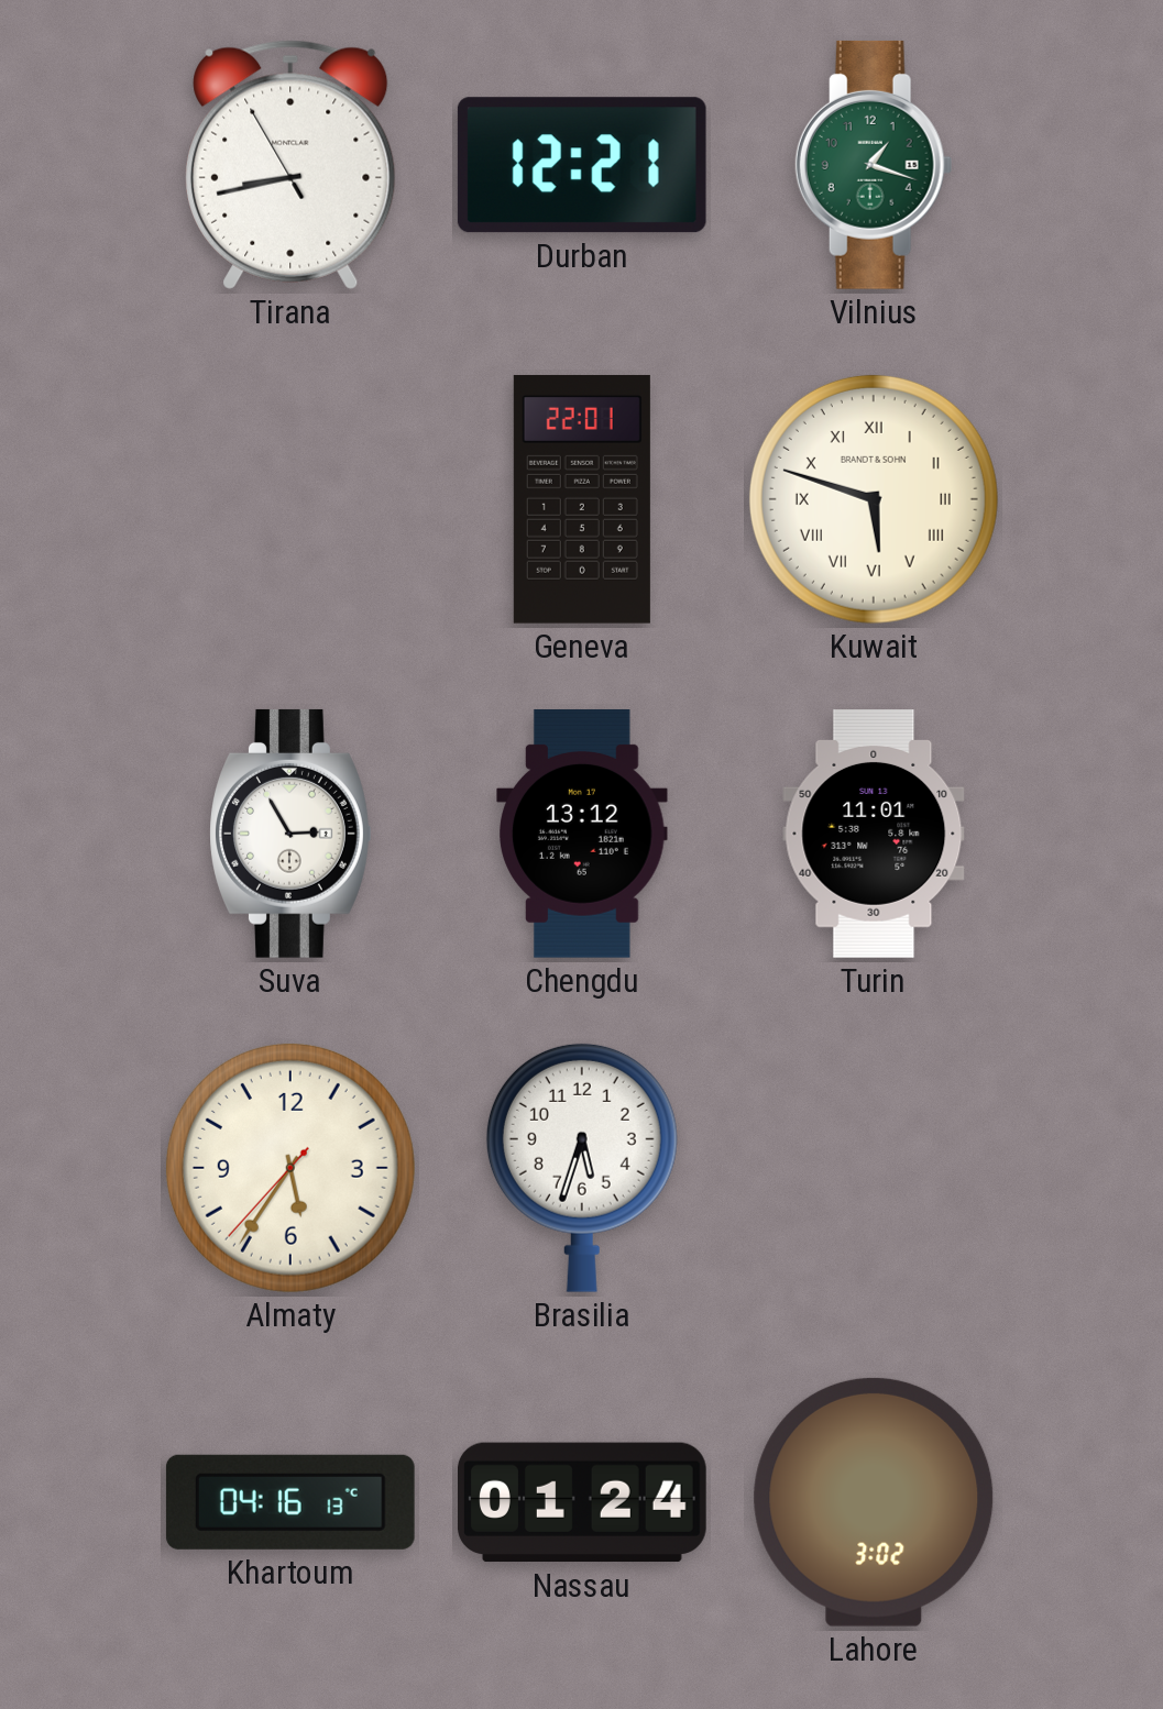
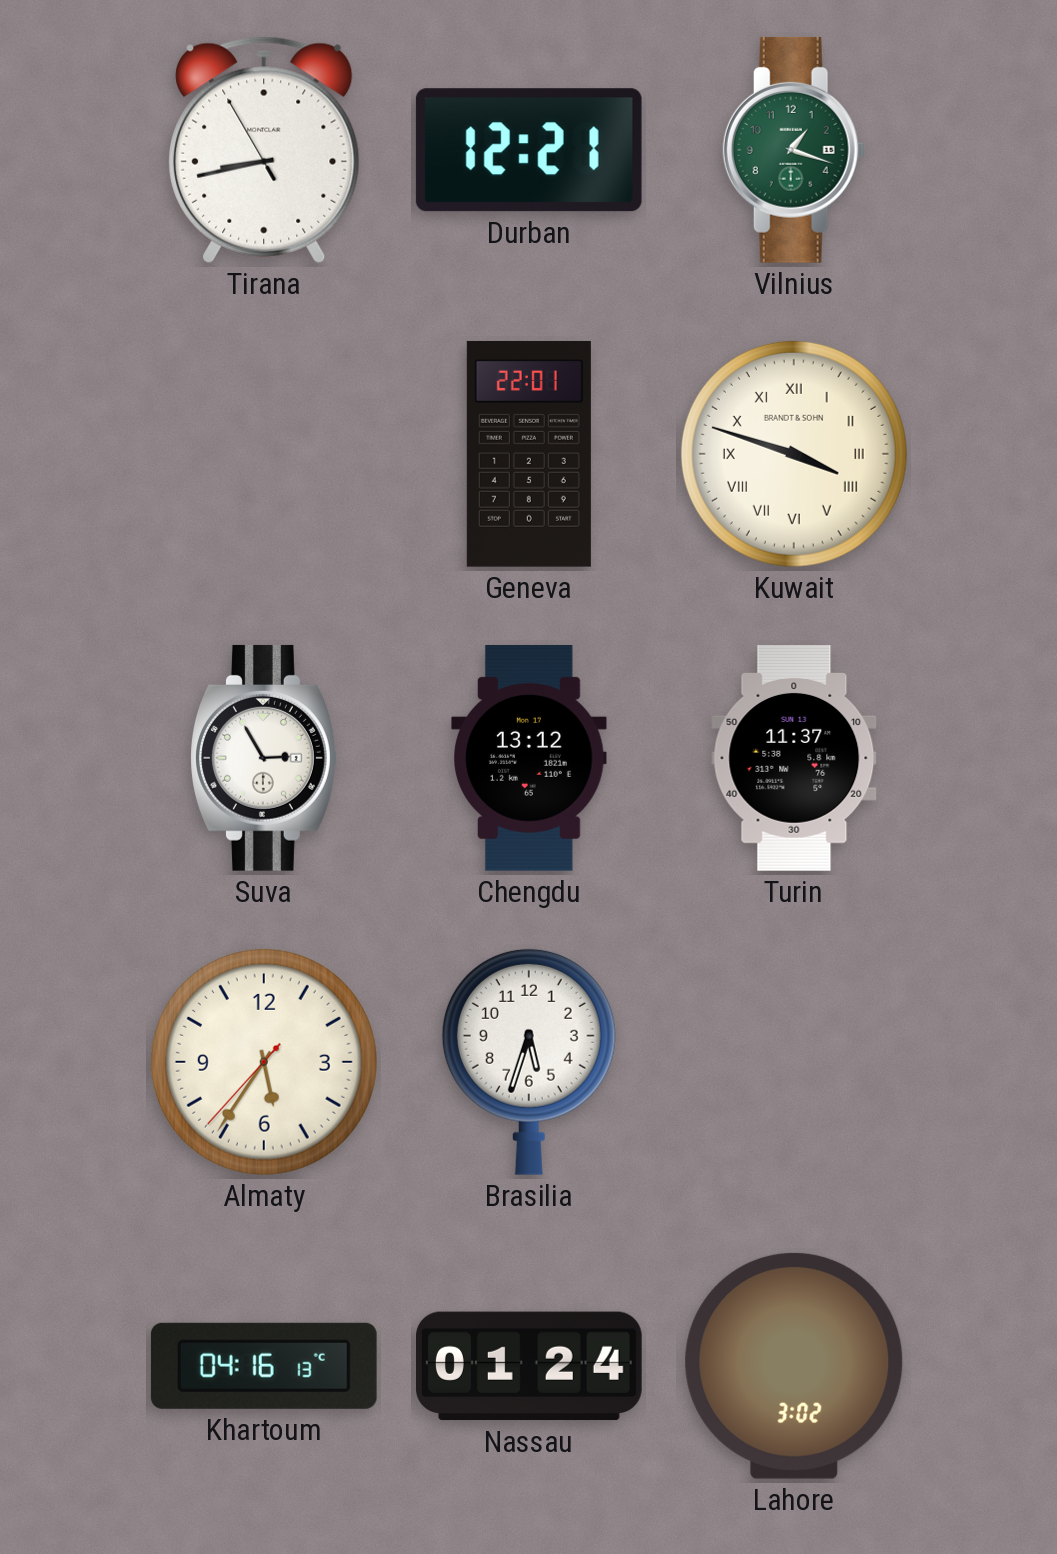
Kuwait: 5:48 -> 3:48 (794, 454)
Turin: 11:01 -> 11:37 (794, 759)
